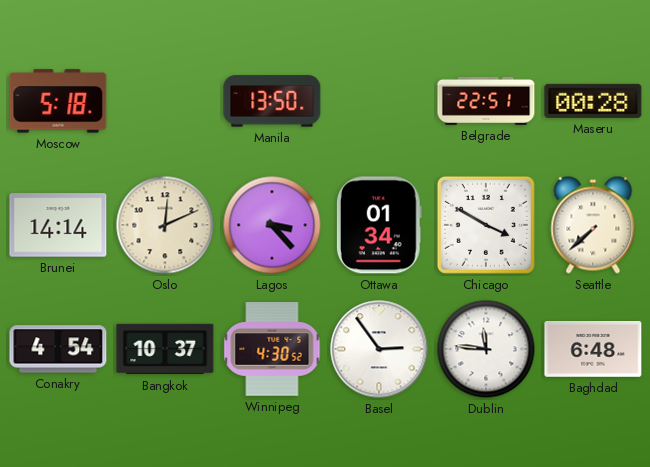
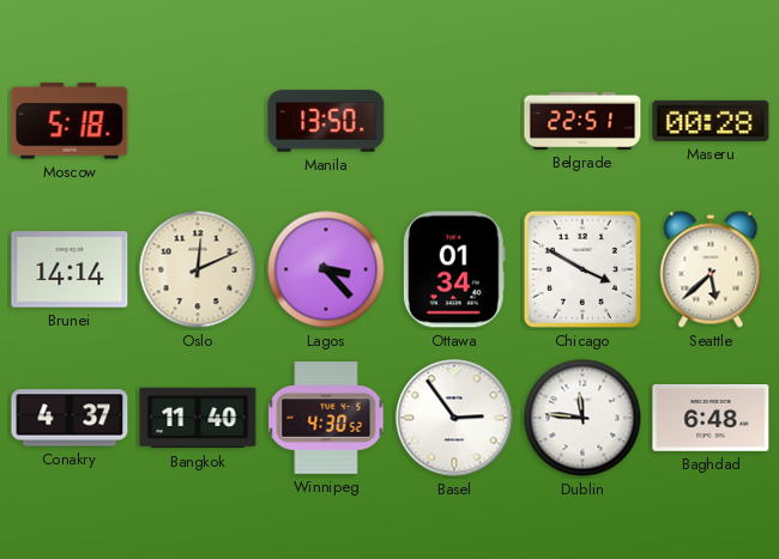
Seattle: 7:38 -> 5:38 (711, 269)
Conakry: 4:54 -> 4:37 (70, 418)
Bangkok: 10:37 -> 11:40 (198, 418)
